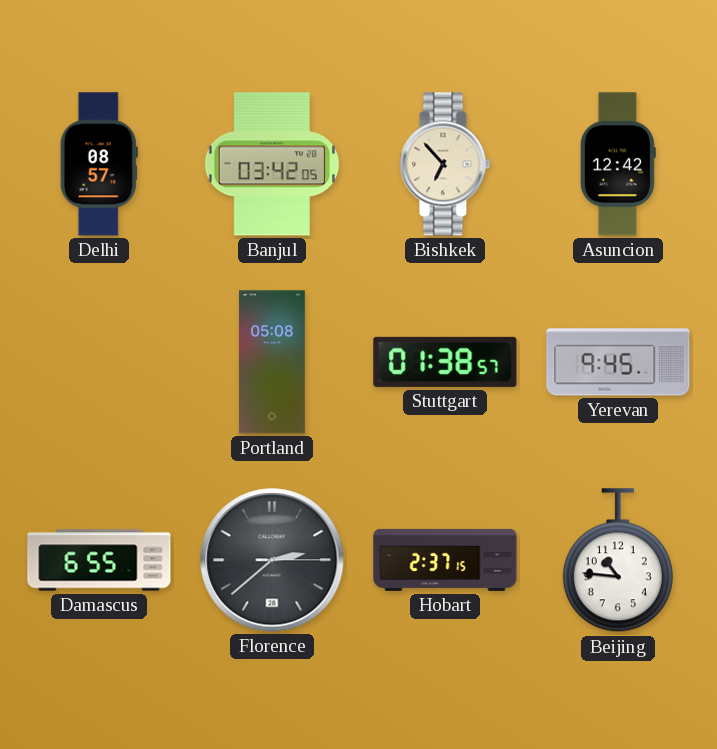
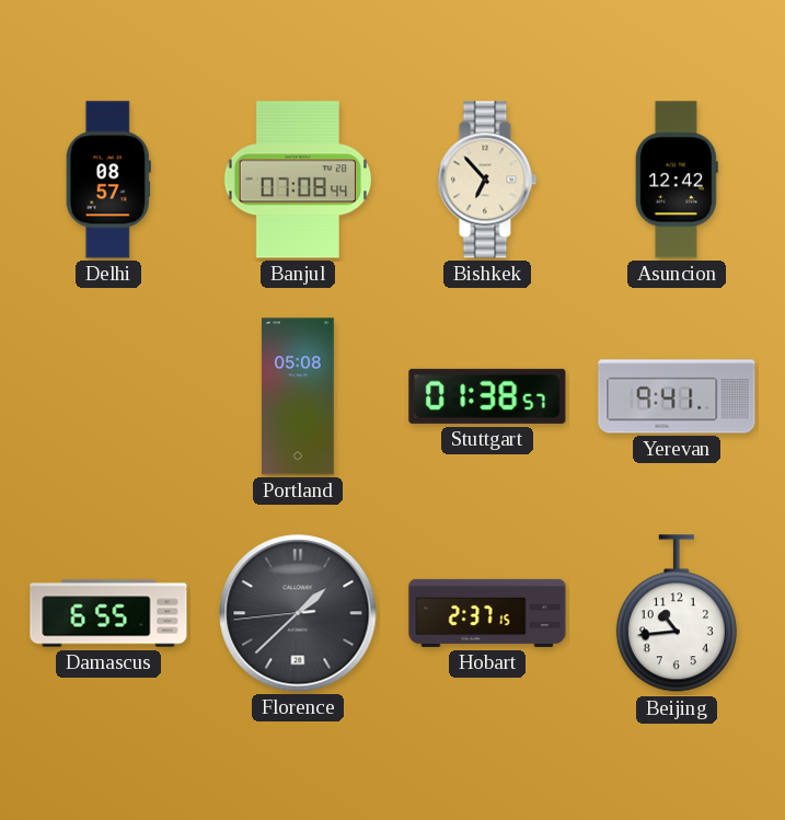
Banjul: 03:42 -> 07:08 (298, 180)
Yerevan: 9:45 -> 9:41 (677, 396)
Florence: 2:38 -> 1:37 (298, 613)
Beijing: 10:46 -> 10:44 (677, 614)
